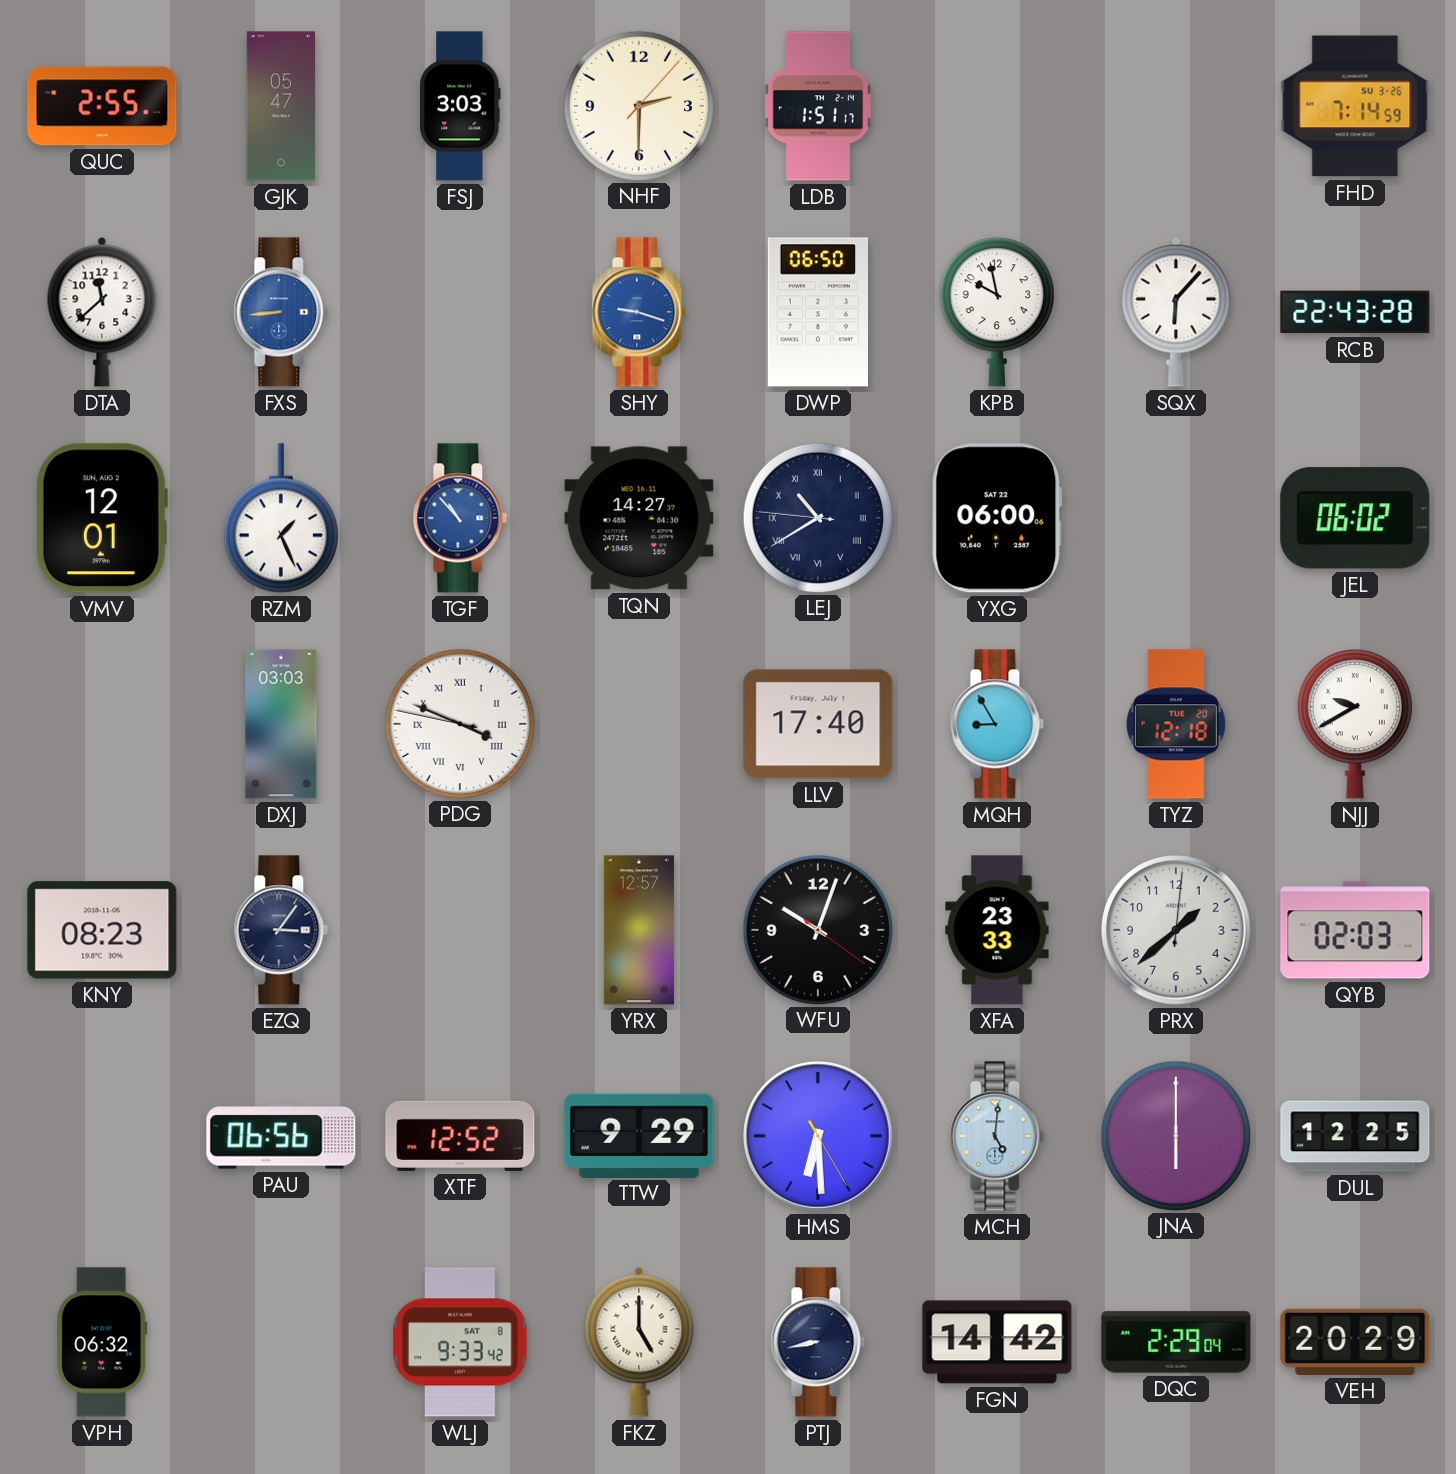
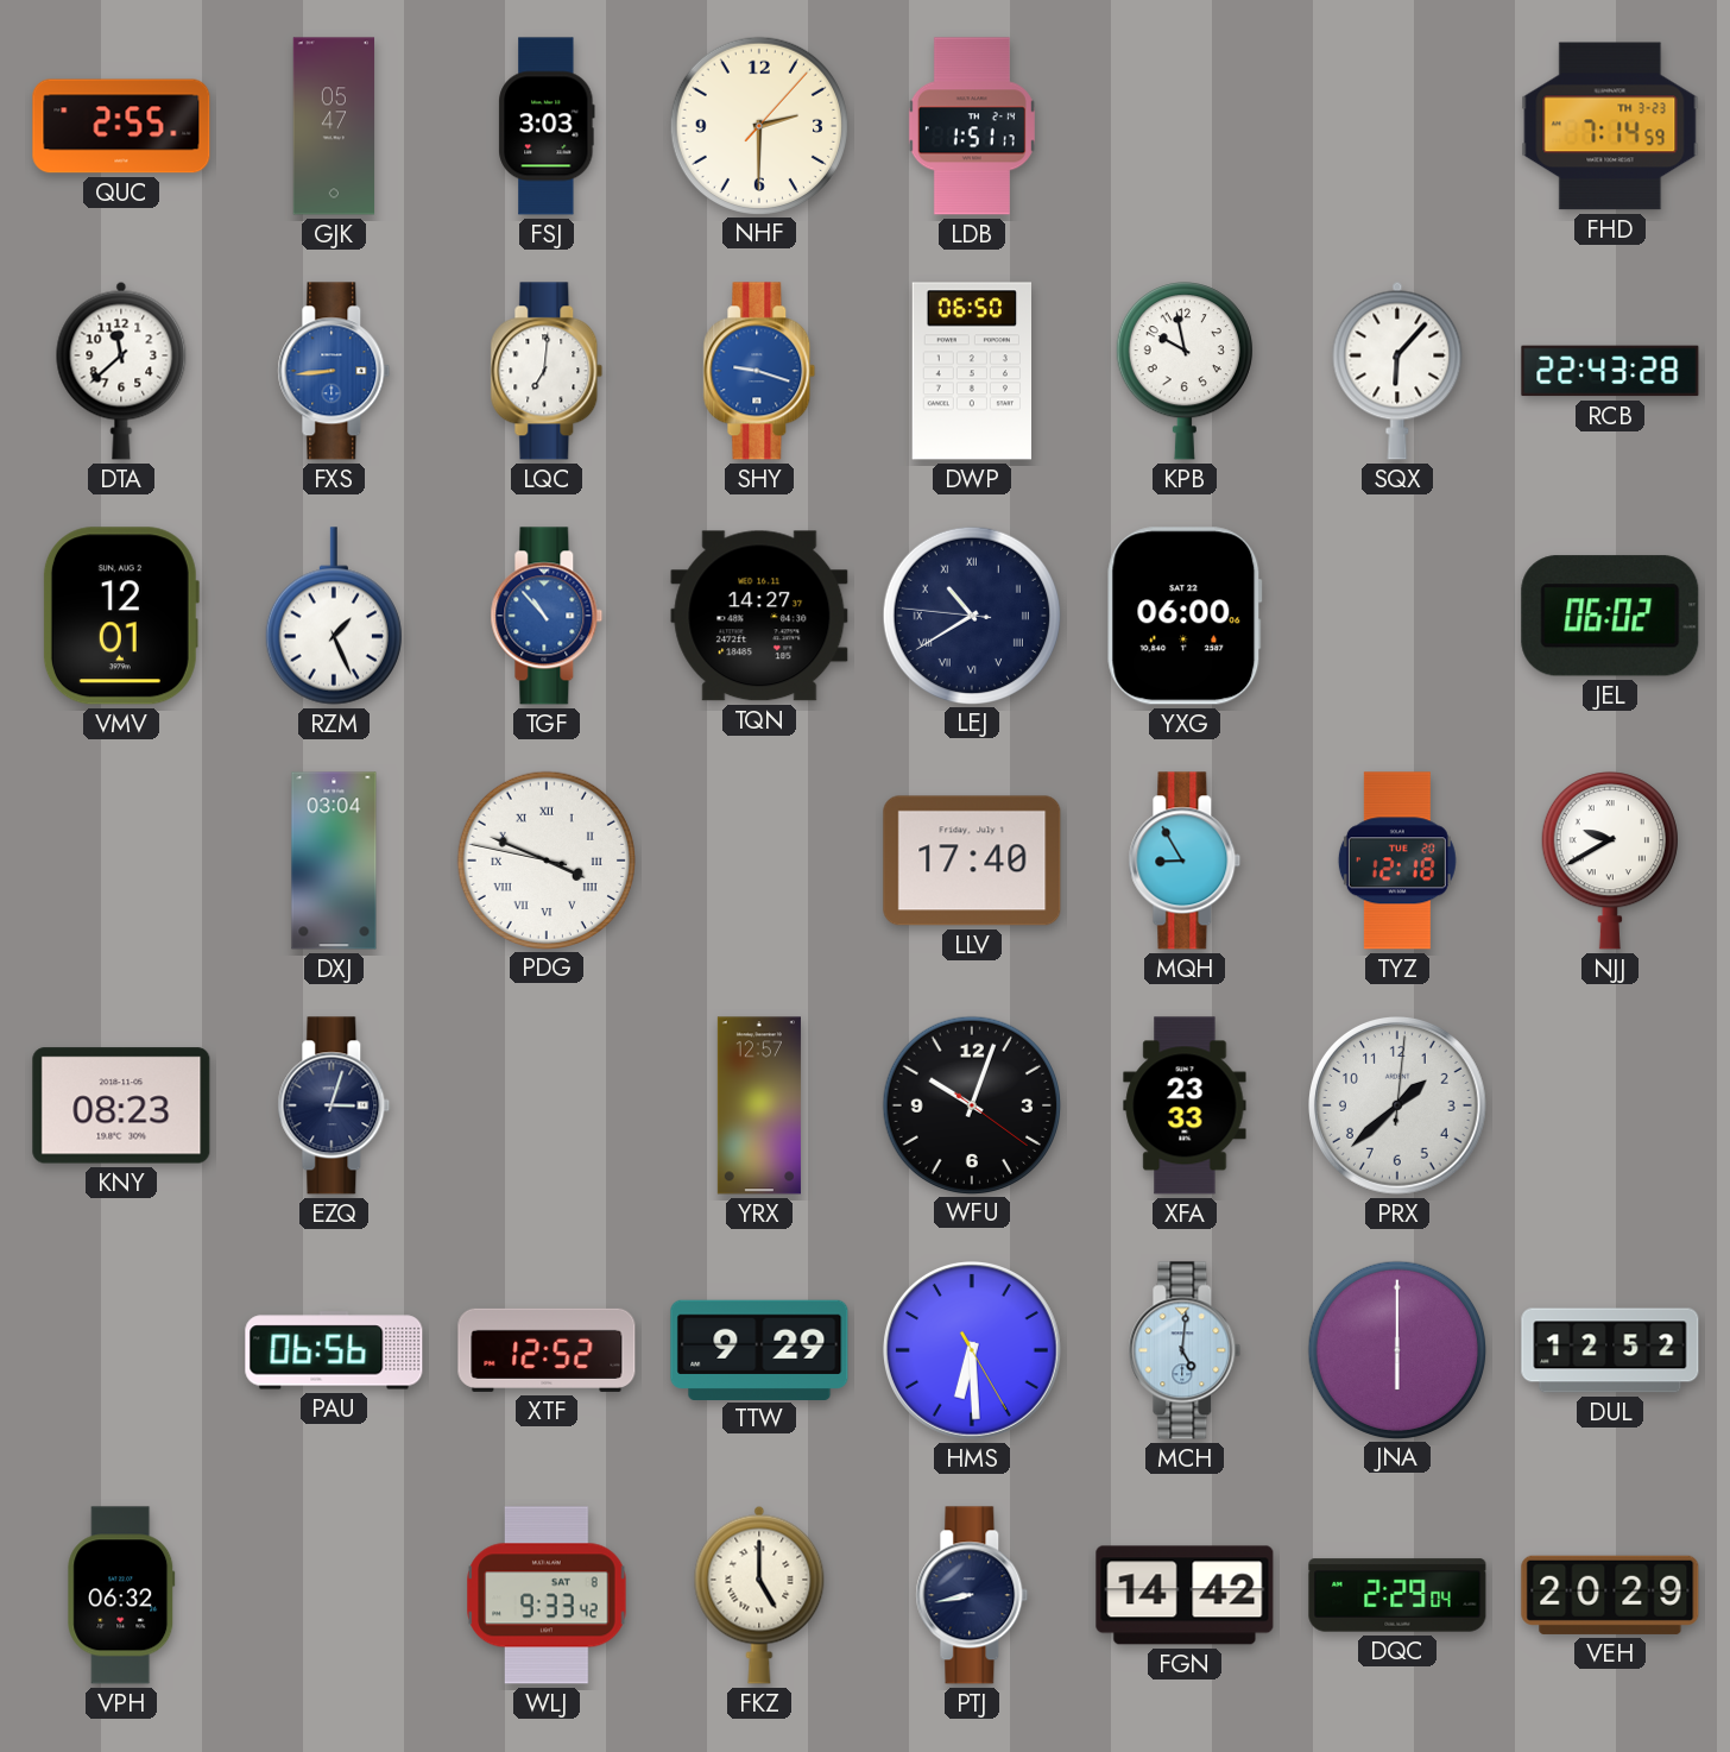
FHD date: SU 3-26 -> TH 3-23 (1610, 126)
LQC: none -> 7:01 (547, 371)
DXJ: 03:03 -> 03:04 (334, 861)
EZQ: 3:06 -> 3:03 (334, 1105)
QYB: 02:03 -> none (1355, 930)
DUL: 12:25 -> 12:52 (1610, 1350)
